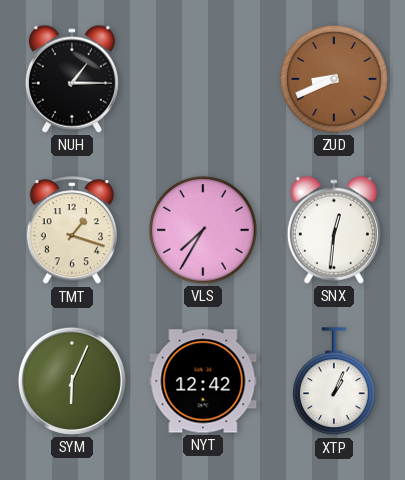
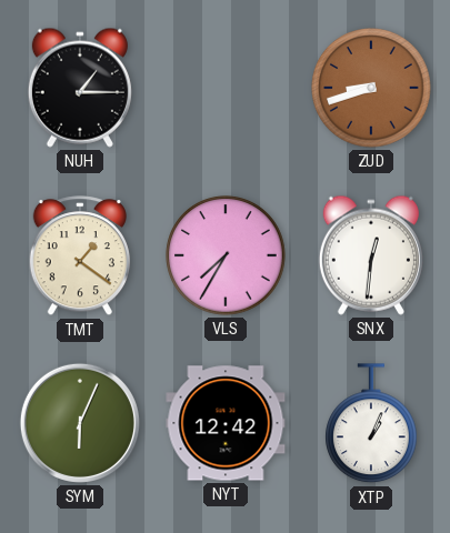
ZUD: 8:41 -> 8:42 (371, 88)
TMT: 1:18 -> 1:21 (80, 257)
